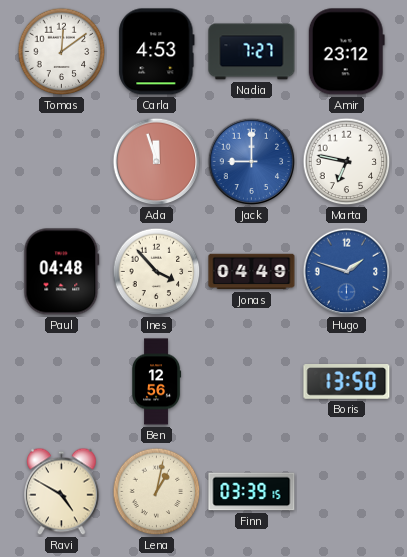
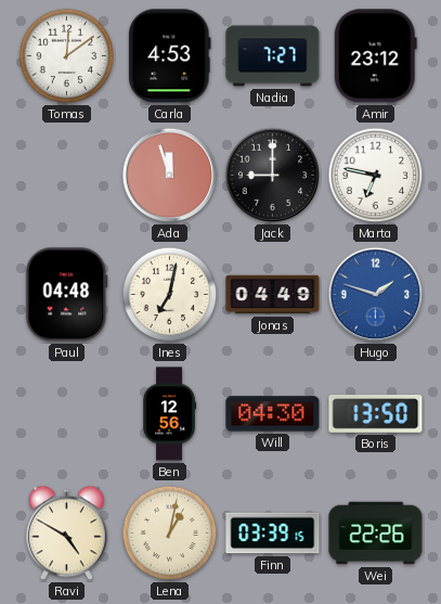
Jack dial: blue -> black (273, 176)
Ines: 3:53 -> 7:02 (170, 295)
Will: none -> 04:30 (273, 414)
Wei: none -> 22:26 (376, 534)
